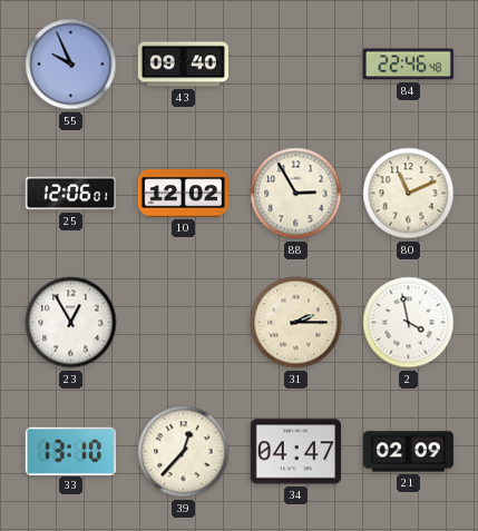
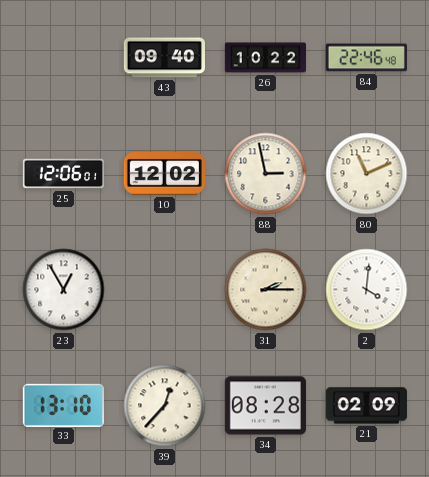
55: 9:56 -> none (71, 65)
26: none -> 10:22 (265, 58)
88: 2:55 -> 2:58 (266, 174)
2: 3:58 -> 4:01 (367, 290)
34: 04:47 -> 08:28 (265, 406)
